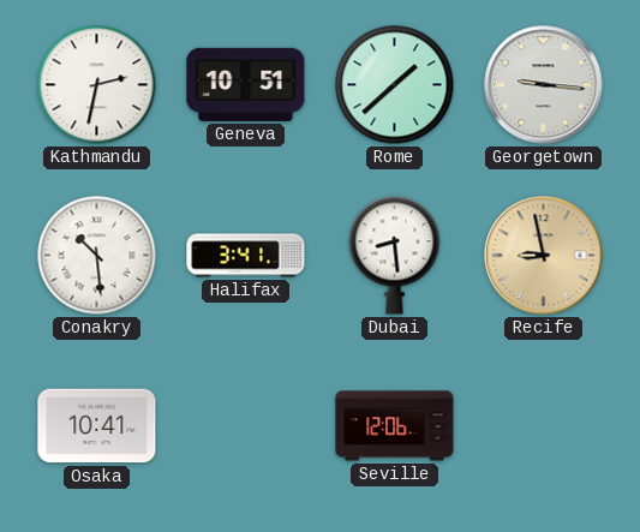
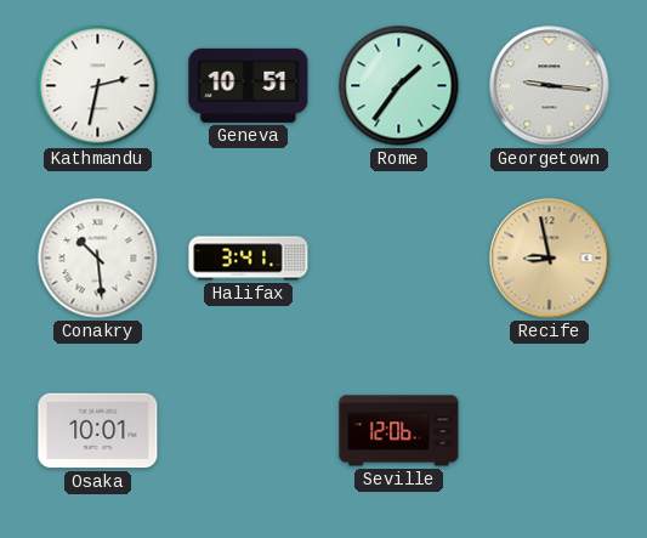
Rome: 1:38 -> 1:36 (399, 86)
Dubai: 8:29 -> none (395, 256)
Osaka: 10:41 -> 10:01 (98, 431)
